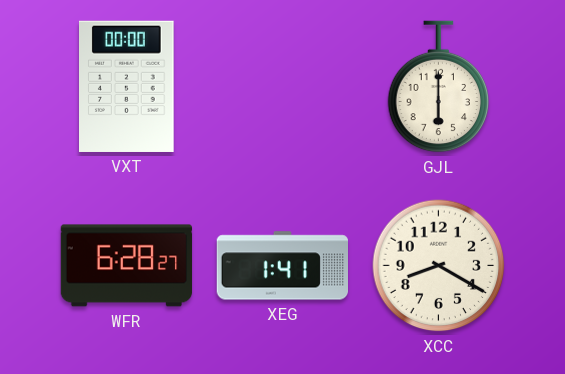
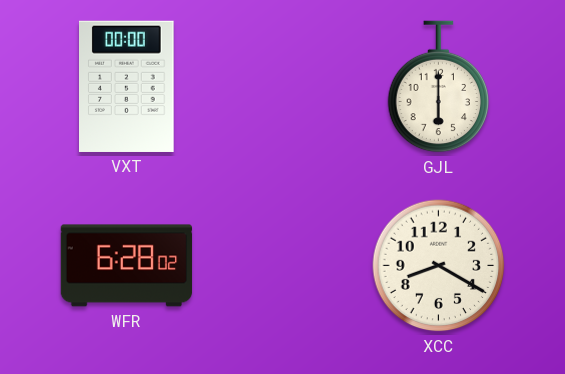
WFR: 6:28:27 -> 6:28:02 (127, 266)
XEG: 1:41 -> none (282, 266)
